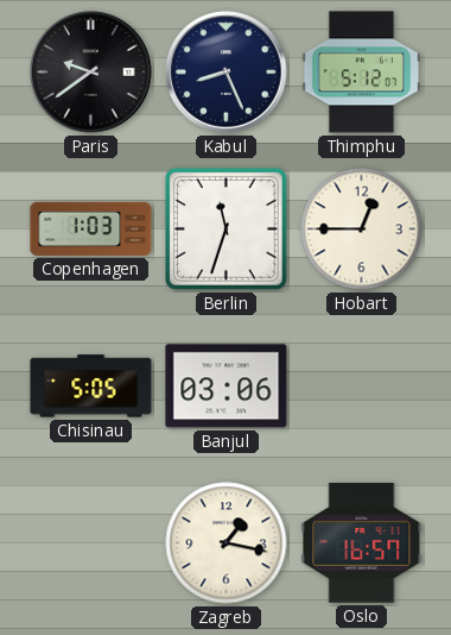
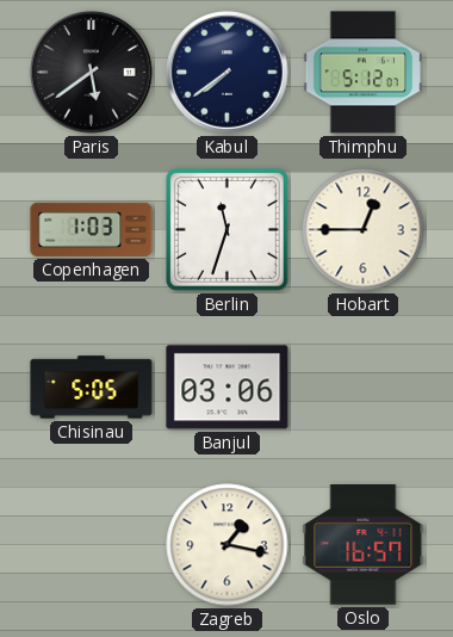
Paris: 9:39 -> 5:39 (92, 73)
Kabul: 8:26 -> 7:39 (228, 73)
